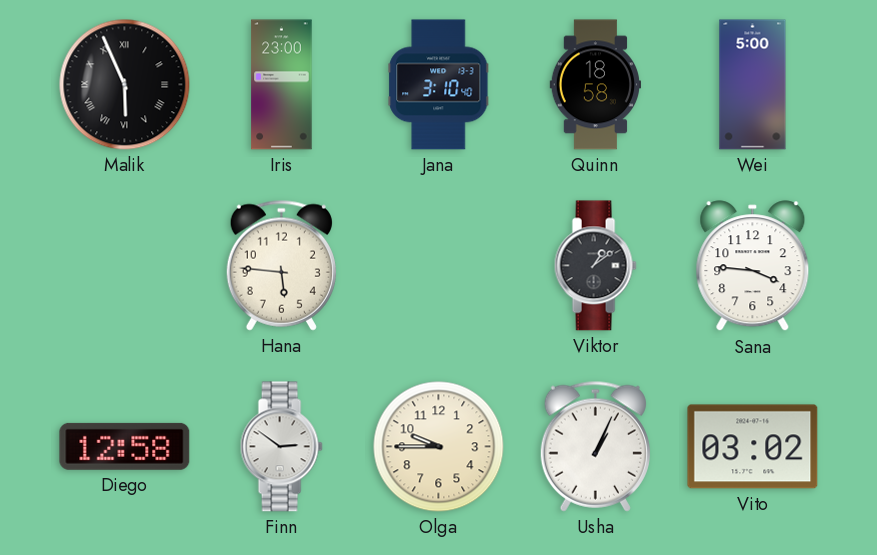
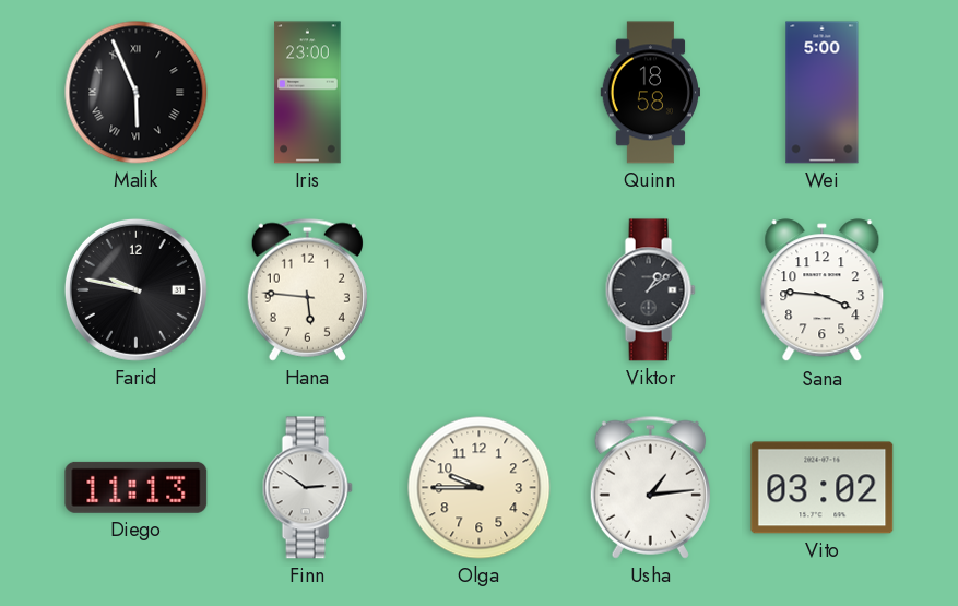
Jana: 3:10 -> none (439, 85)
Farid: none -> 9:47 (135, 289)
Diego: 12:58 -> 11:13 (137, 487)
Usha: 1:04 -> 1:14 (650, 487)
